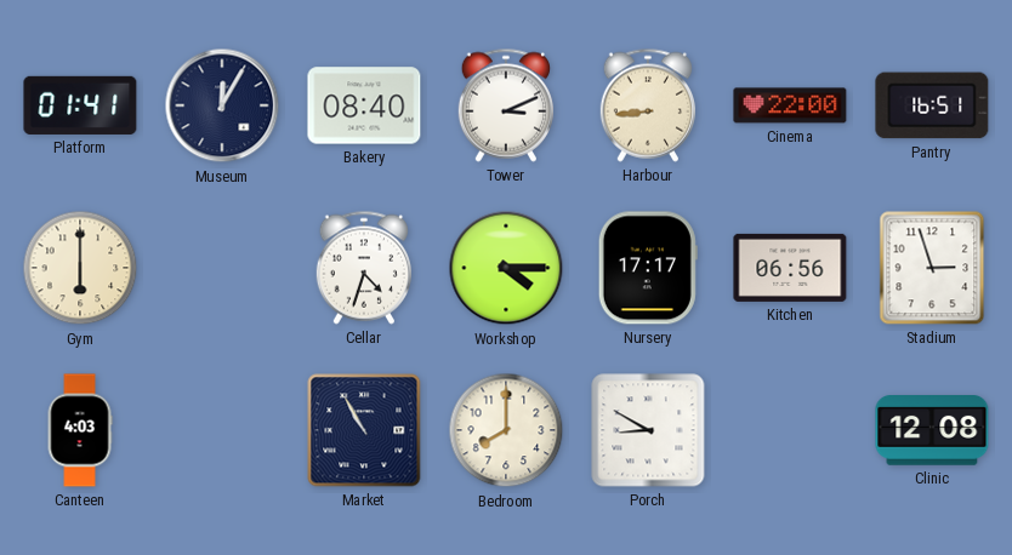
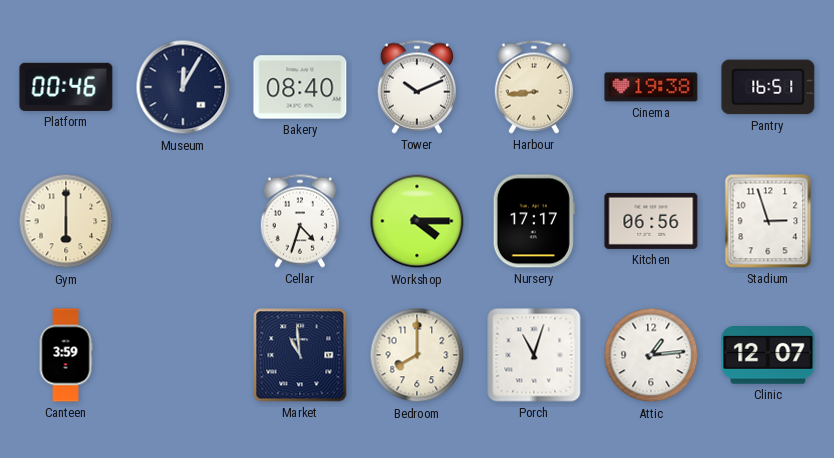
Platform: 01:41 -> 00:46 (66, 87)
Tower: 3:11 -> 10:11 (416, 87)
Cinema: 22:00 -> 19:38 (651, 87)
Canteen: 4:03 -> 3:59 (66, 355)
Market: 10:55 -> 10:59 (300, 355)
Porch: 8:50 -> 11:03 (534, 355)
Attic: none -> 1:14 (651, 355)
Clinic: 12:08 -> 12:07 (768, 356)
